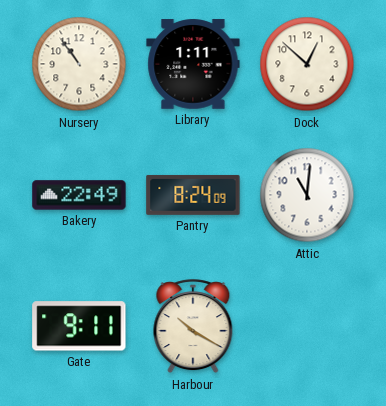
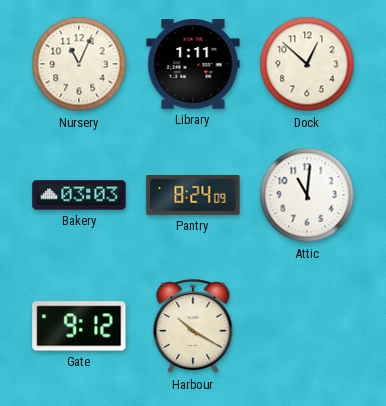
Nursery: 10:54 -> 11:04 (79, 64)
Bakery: 22:49 -> 03:03 (79, 195)
Gate: 9:11 -> 9:12 (79, 326)
